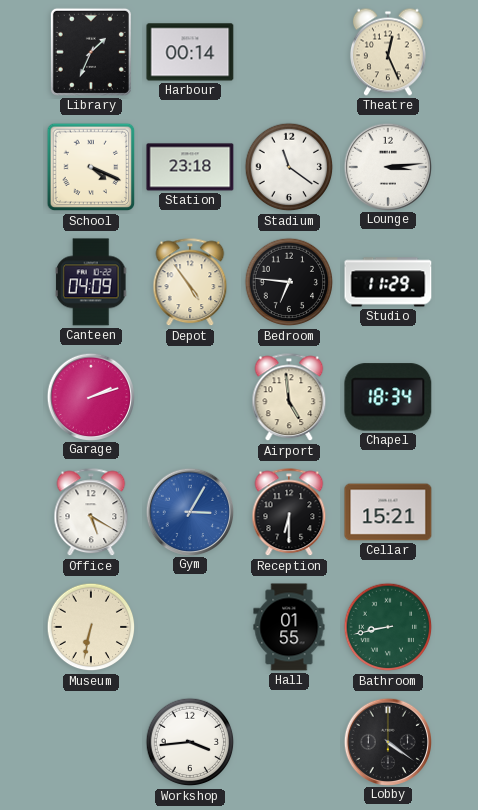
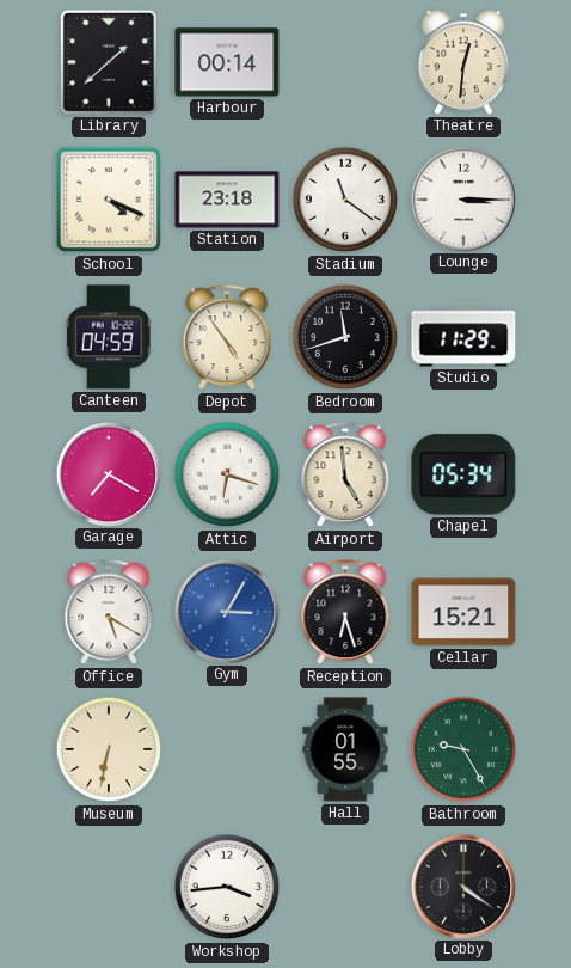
Library: 1:34 -> 1:38 (109, 62)
Theatre: 12:26 -> 12:31 (463, 62)
Lounge: 3:14 -> 3:15 (462, 198)
Canteen: 04:09 -> 04:59 (109, 337)
Bedroom: 6:46 -> 11:42 (345, 337)
Garage: 2:12 -> 7:20 (108, 473)
Attic: none -> 6:18 (227, 474)
Chapel: 18:34 -> 05:34 (463, 474)
Reception: 6:30 -> 6:27 (345, 613)
Bathroom: 8:43 -> 9:25 (463, 749)
